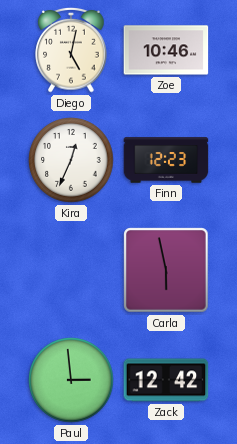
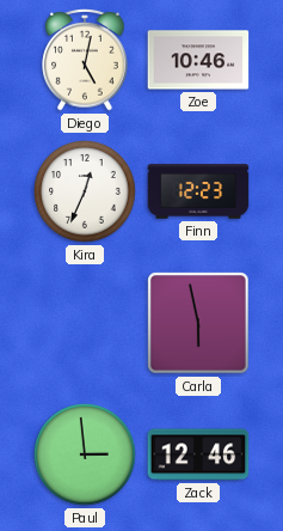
Zack: 12:42 -> 12:46 (198, 454)
